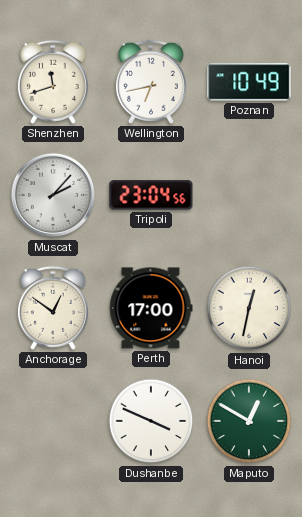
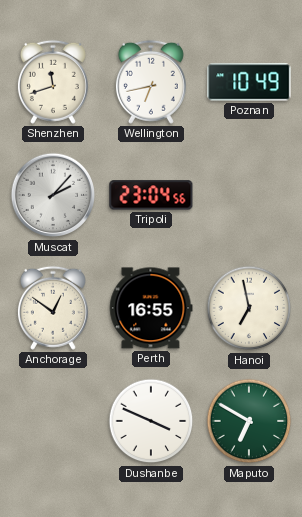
Perth: 17:00 -> 16:55 (151, 308)
Hanoi: 12:32 -> 6:58 (249, 308)
Maputo: 12:50 -> 6:50 (249, 421)
